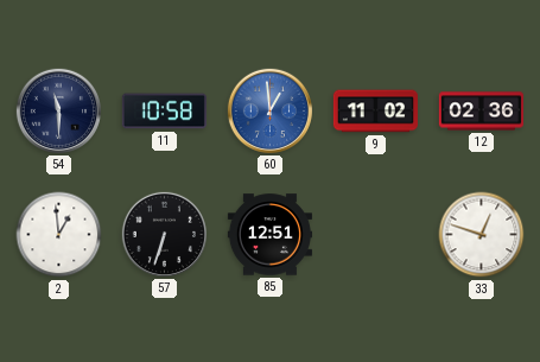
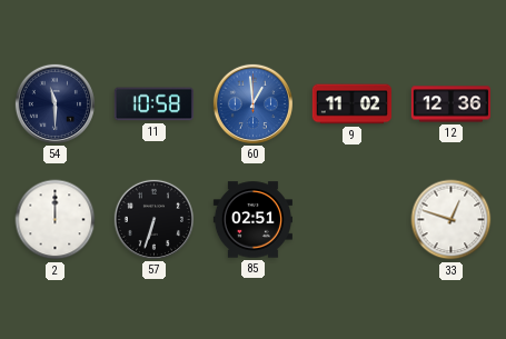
12: 02:36 -> 12:36 (450, 104)
2: 12:59 -> 12:00 (56, 220)
85: 12:51 -> 02:51 (252, 220)
